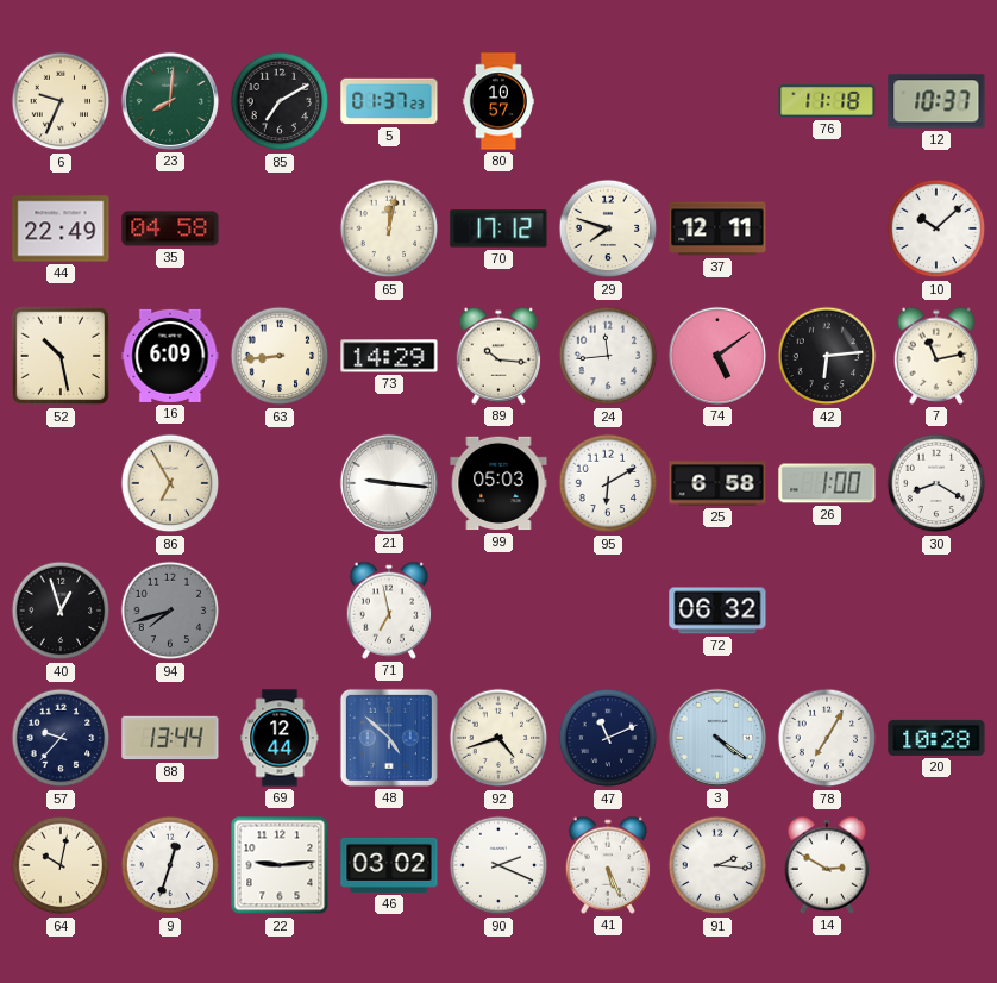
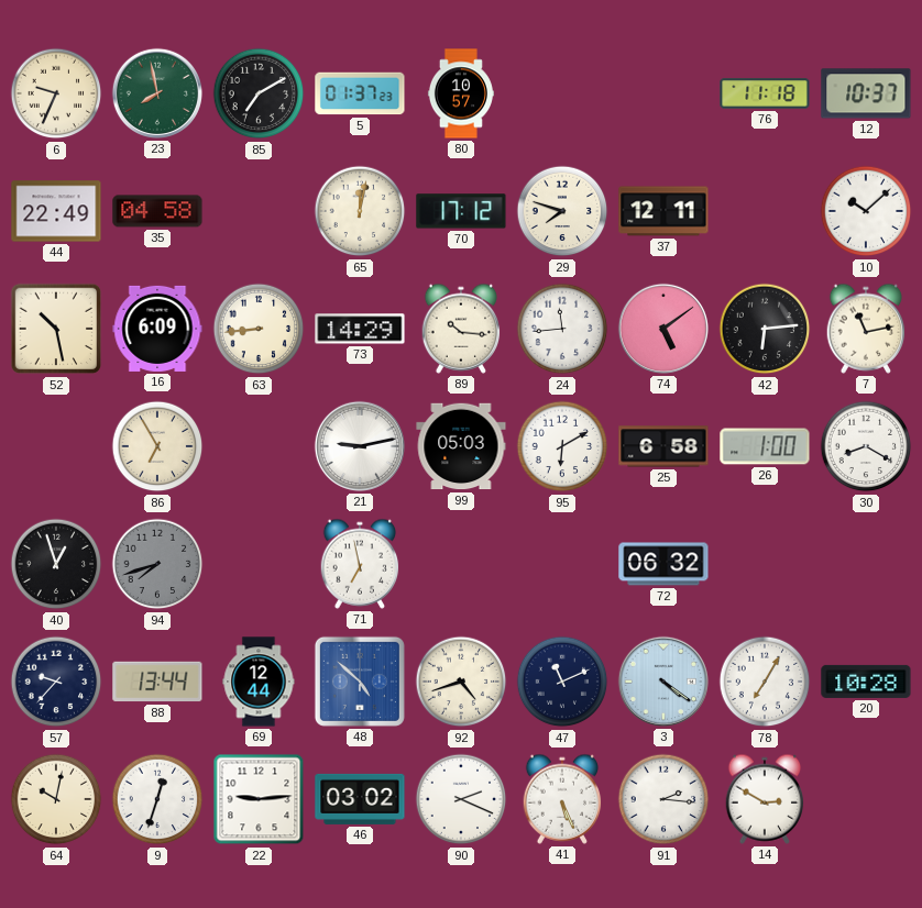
23: 8:01 -> 7:58 (157, 93)
21: 9:16 -> 9:13 (360, 446)
